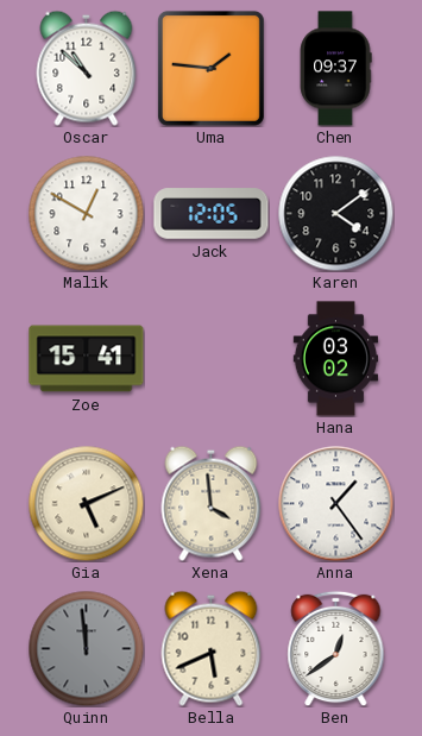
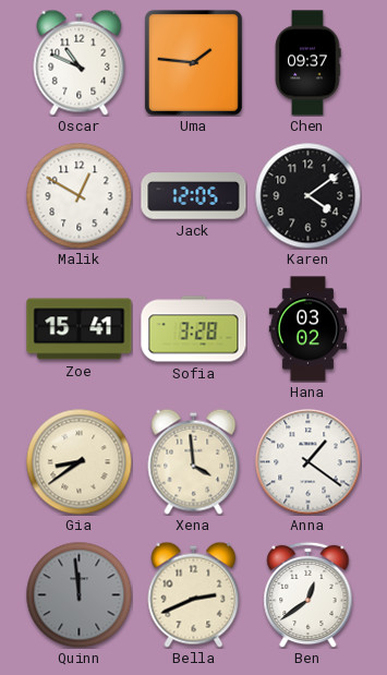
Oscar: 10:52 -> 10:49 (80, 62)
Sofia: none -> 3:28 (194, 329)
Gia: 5:11 -> 8:39 (78, 461)
Anna: 1:24 -> 1:21 (309, 462)
Bella: 5:41 -> 2:41 (194, 594)
